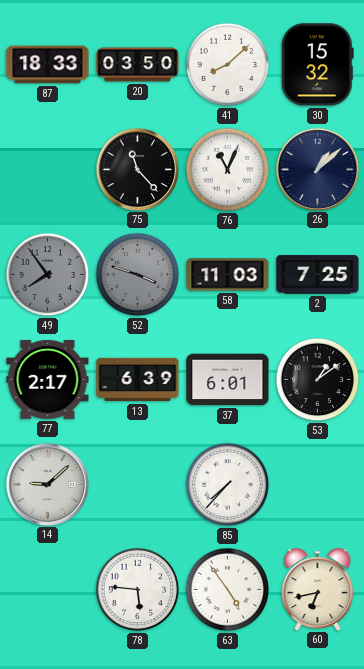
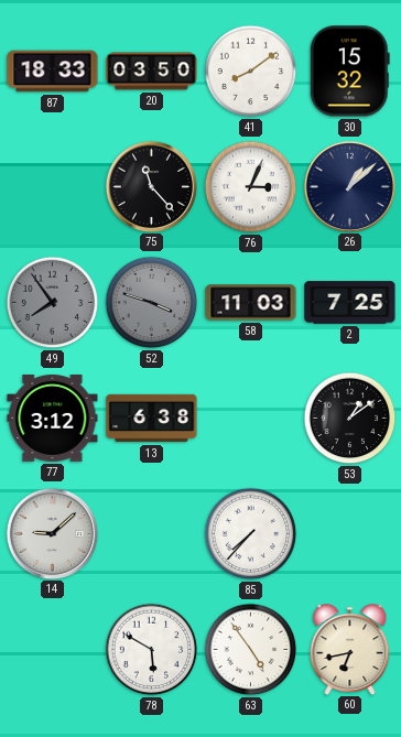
41: 8:08 -> 8:09 (251, 72)
76: 11:04 -> 3:04 (251, 187)
77: 2:17 -> 3:12 (53, 418)
13: 6:39 -> 6:38 (152, 419)
37: 6:01 -> none (228, 380)
78: 5:46 -> 5:50 (152, 650)
